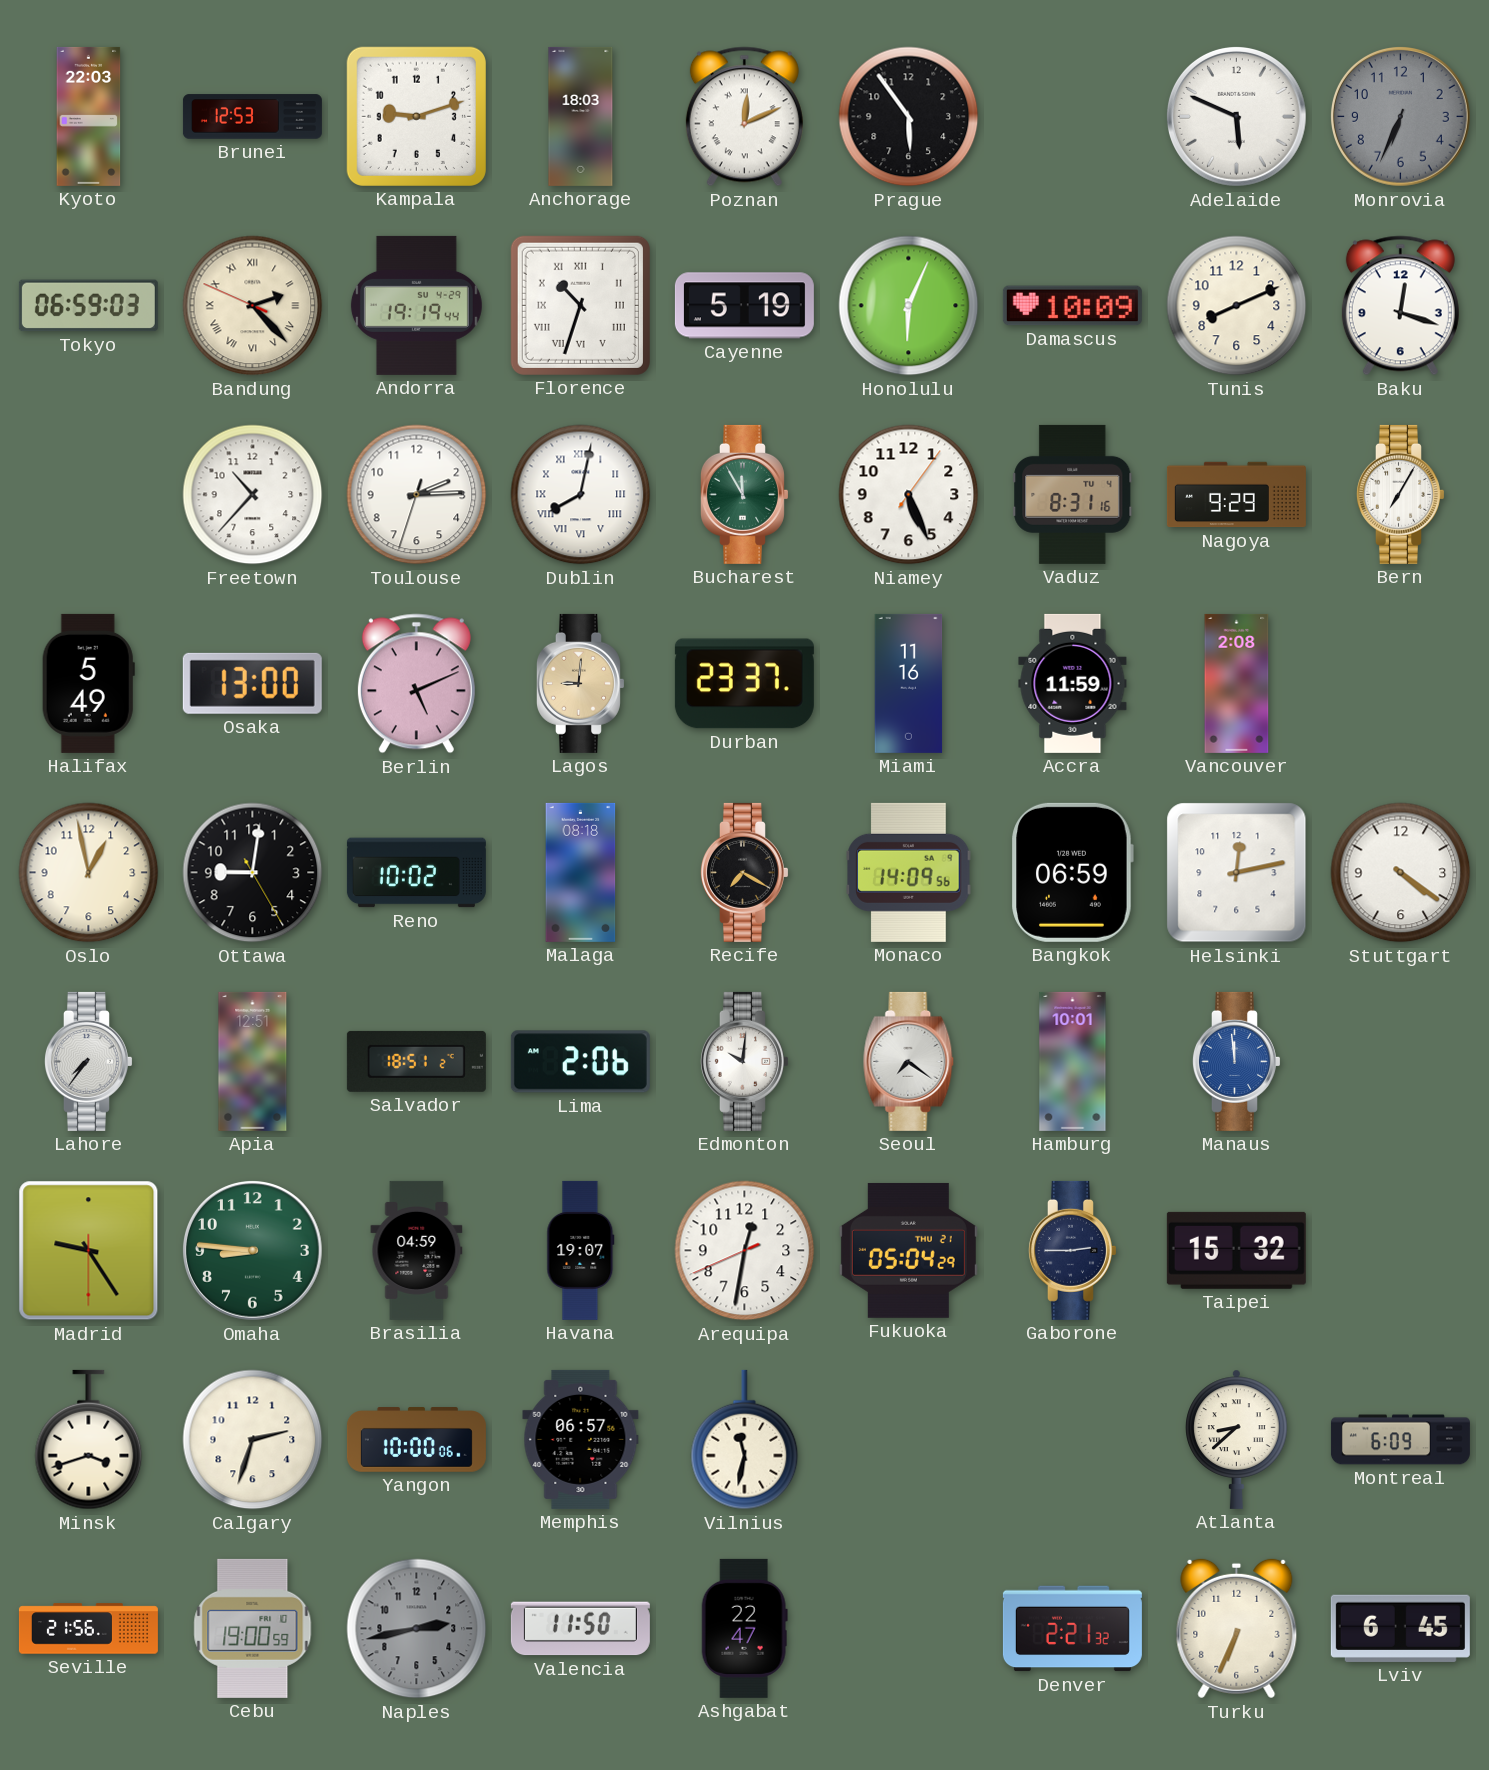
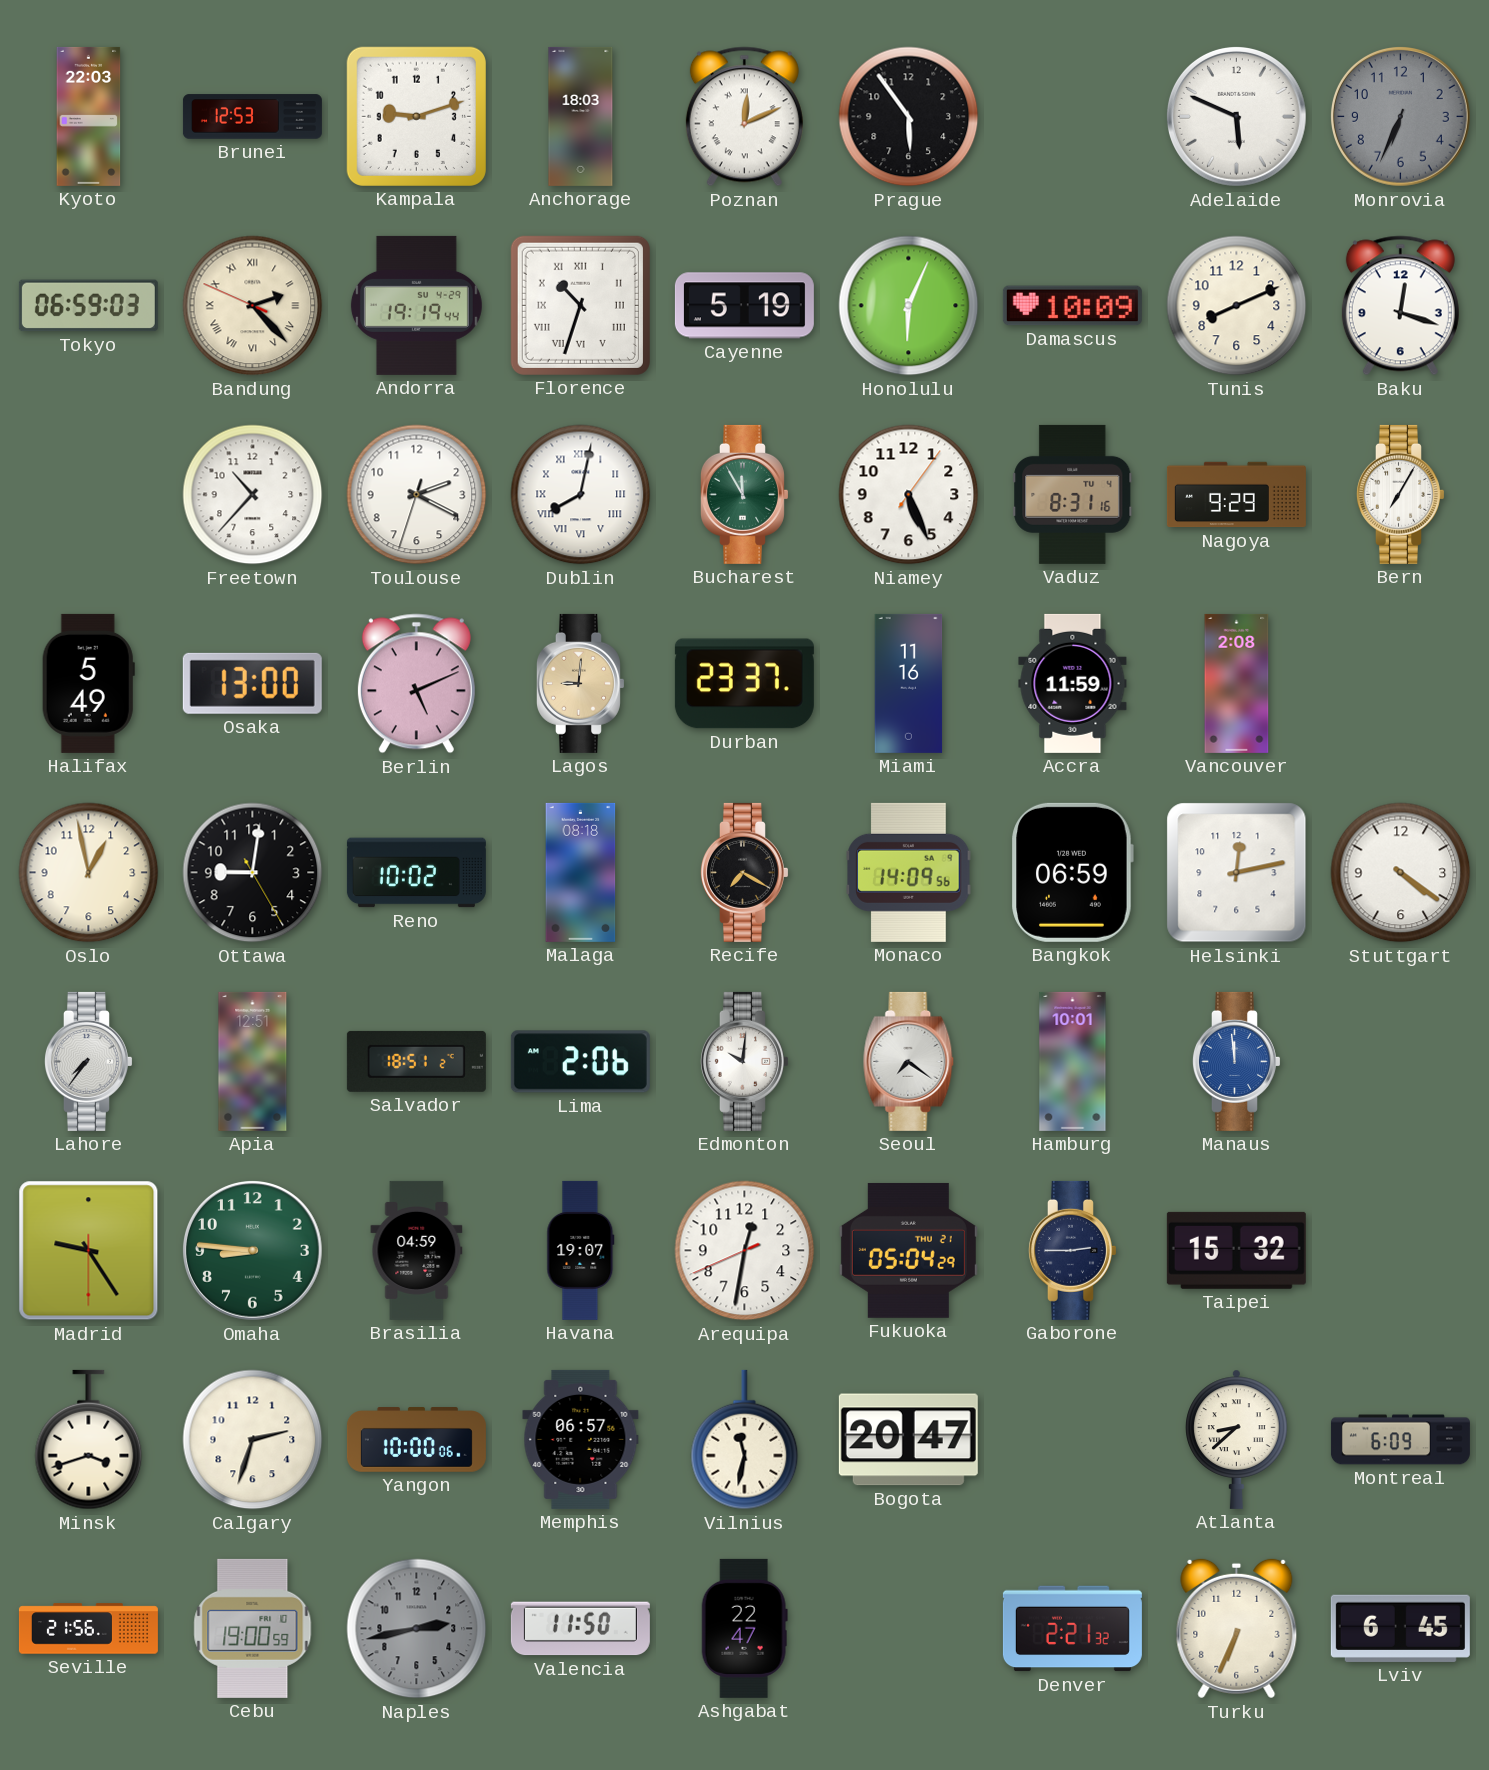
Toulouse: 2:14 -> 2:19 (417, 495)
Bogota: none -> 20:47 (908, 1440)
